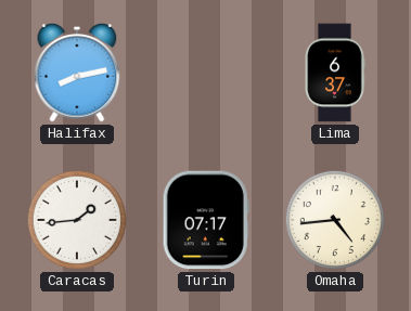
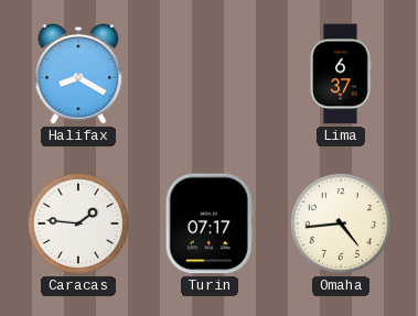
Halifax: 8:13 -> 8:20 (78, 74)
Caracas: 1:44 -> 1:46 (78, 224)
